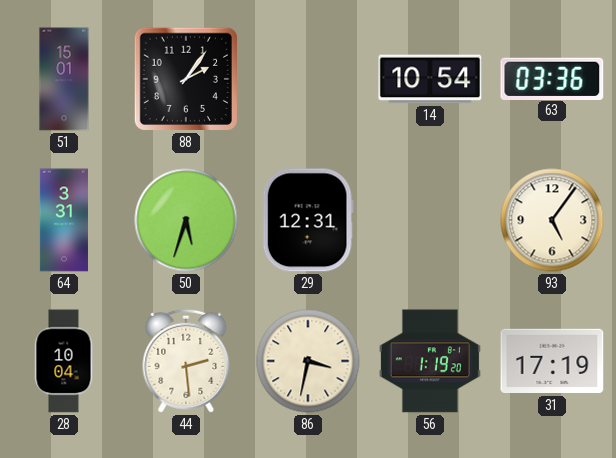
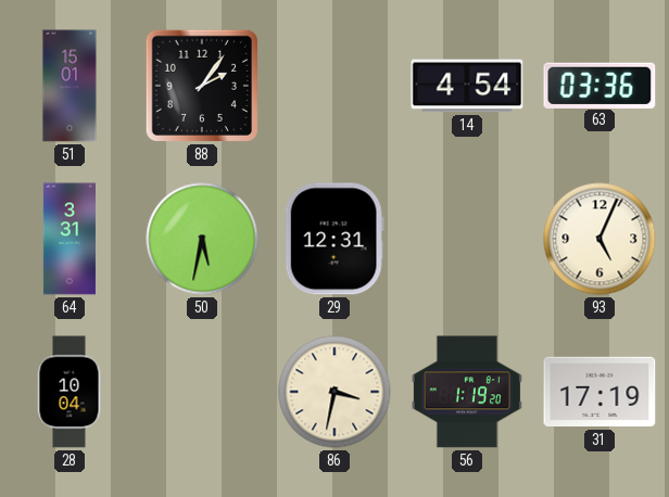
14: 10:54 -> 4:54 (467, 86)
50: 5:33 -> 5:32 (202, 239)
93: 5:06 -> 5:04 (599, 239)
44: 2:29 -> none (186, 361)
